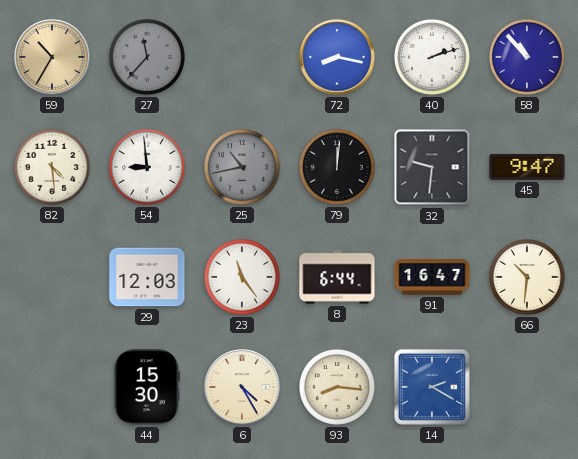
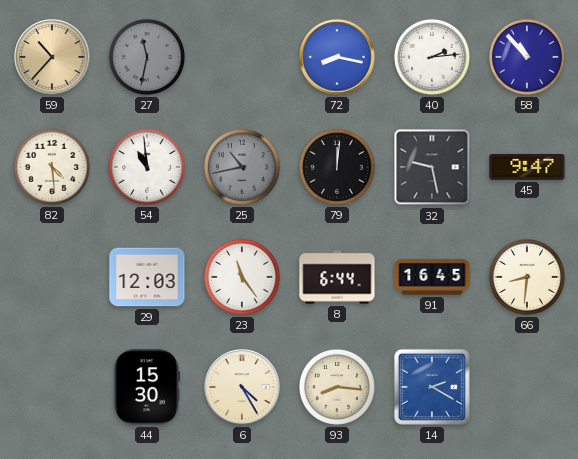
59: 10:35 -> 10:37 (52, 57)
27: 11:37 -> 11:32 (147, 57)
40: 2:12 -> 2:14 (432, 57)
54: 8:59 -> 10:59 (147, 167)
32: 9:31 -> 9:28 (432, 167)
91: 16:47 -> 16:45 (432, 277)
66: 10:31 -> 8:31 (527, 277)
